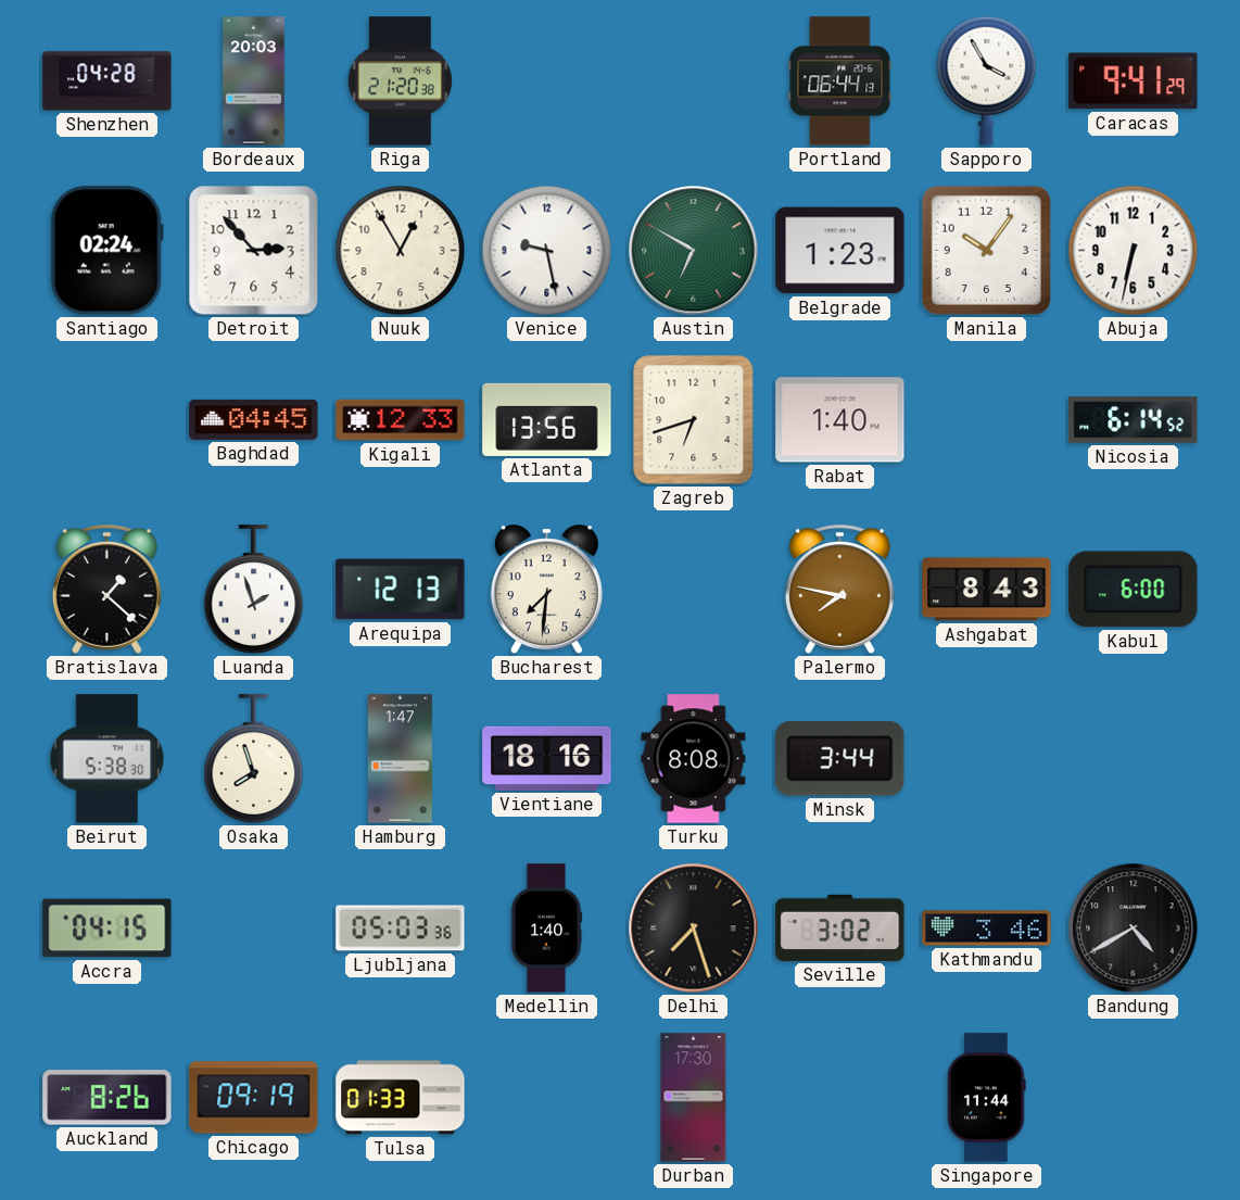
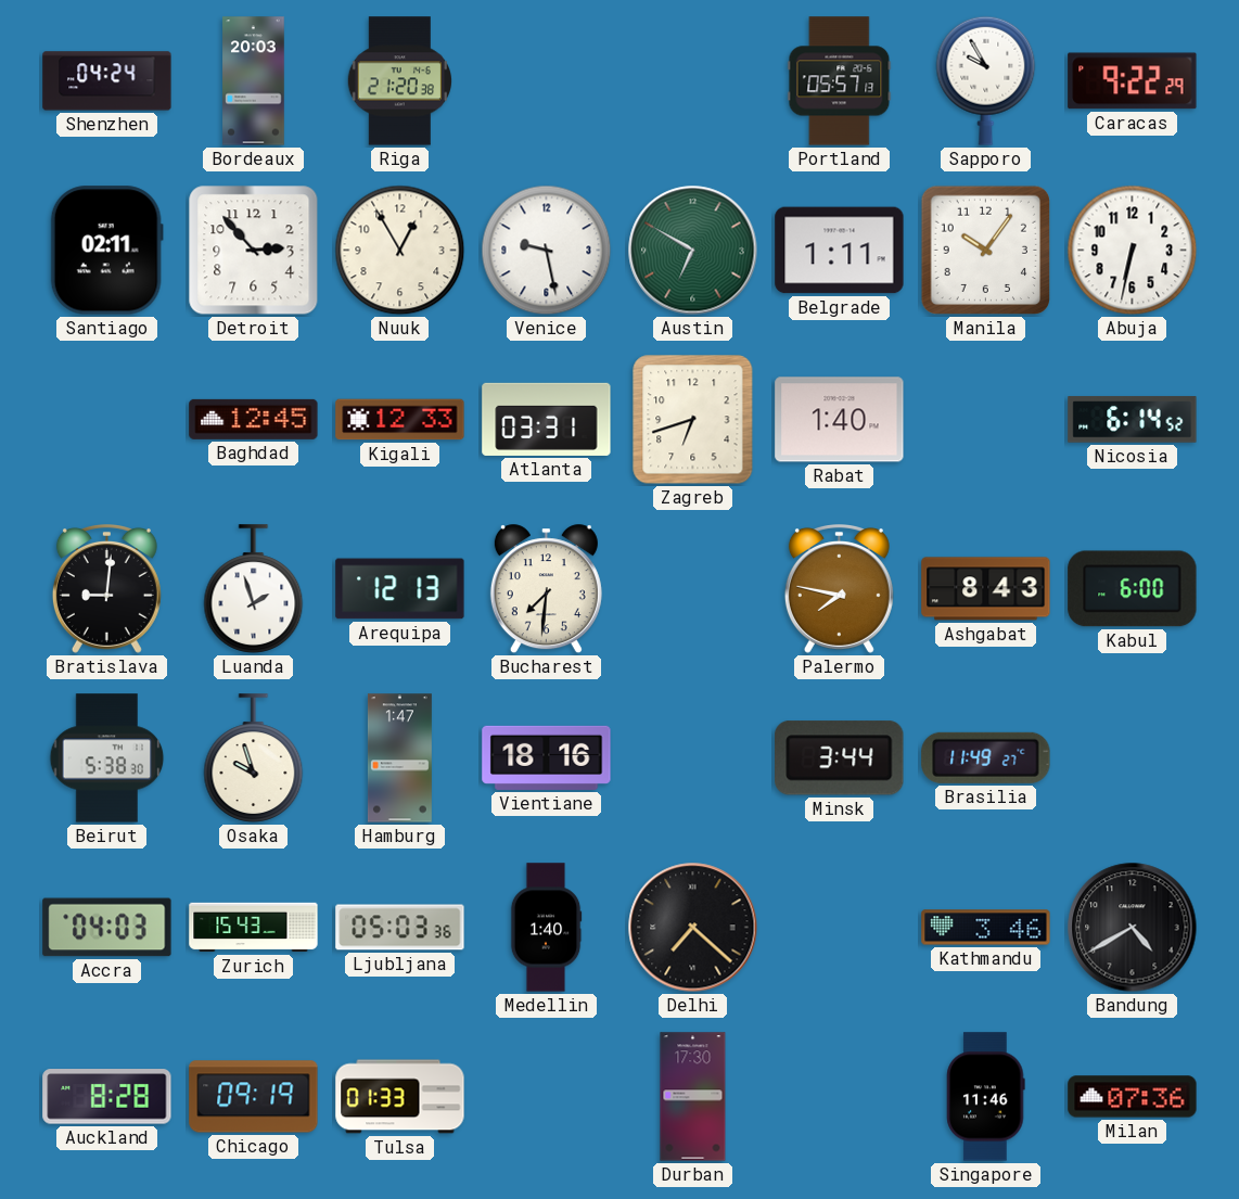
Shenzhen: 04:28 -> 04:24 (107, 81)
Portland: 06:44 -> 05:57 (840, 81)
Sapporo: 3:55 -> 9:55 (986, 80)
Caracas: 9:41 -> 9:22 (1133, 81)
Santiago: 02:24 -> 02:11 (106, 251)
Belgrade: 1:23 -> 1:11 (840, 251)
Baghdad: 04:45 -> 12:45 (254, 419)
Atlanta: 13:56 -> 03:31 (547, 419)
Bratislava: 1:22 -> 9:01 (106, 589)
Osaka: 7:57 -> 9:57 (254, 758)
Turku: 8:08 -> none (694, 759)
Brasilia: none -> 11:49 (986, 757)
Accra: 04:15 -> 04:03 (107, 928)
Zurich: none -> 15:43 (254, 928)
Delhi: 7:27 -> 7:22 (693, 928)
Seville: 3:02 -> none (840, 927)
Auckland: 8:26 -> 8:28 (107, 1097)
Singapore: 11:44 -> 11:46 (986, 1097)
Milan: none -> 07:36 (1133, 1097)
